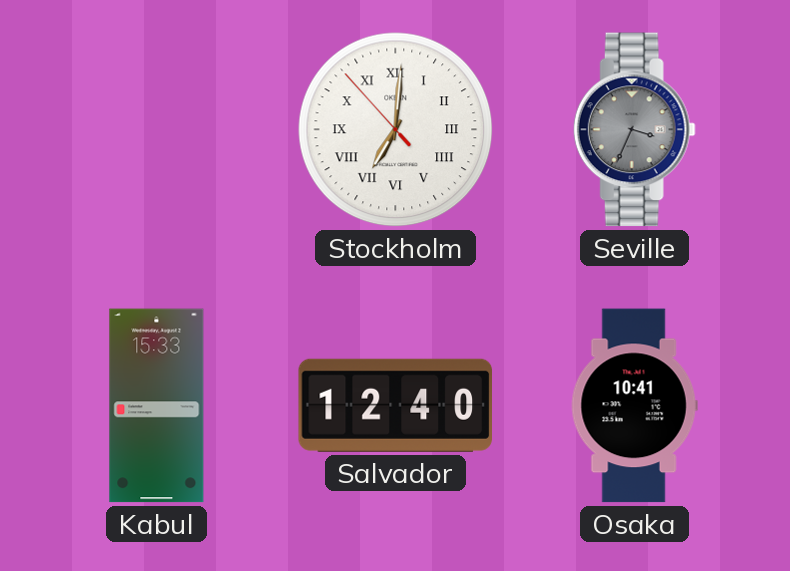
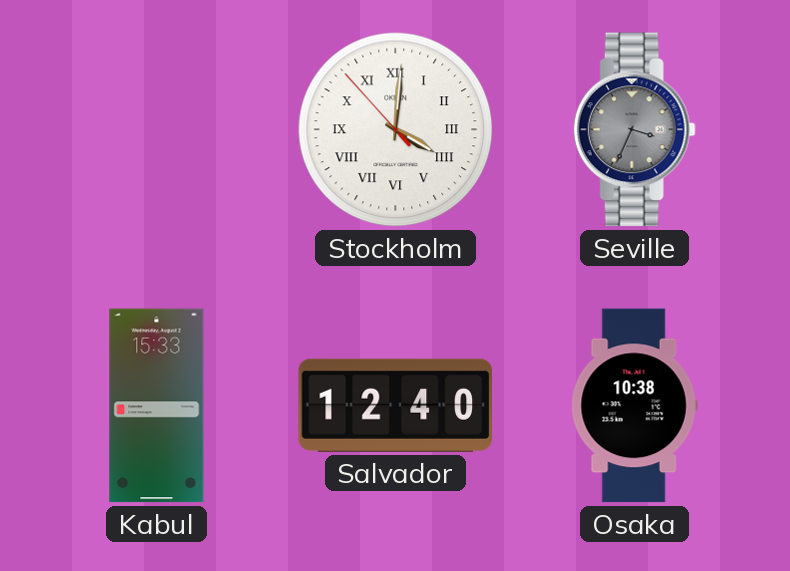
Stockholm: 7:00 -> 4:00 (396, 130)
Osaka: 10:41 -> 10:38 (634, 406)
